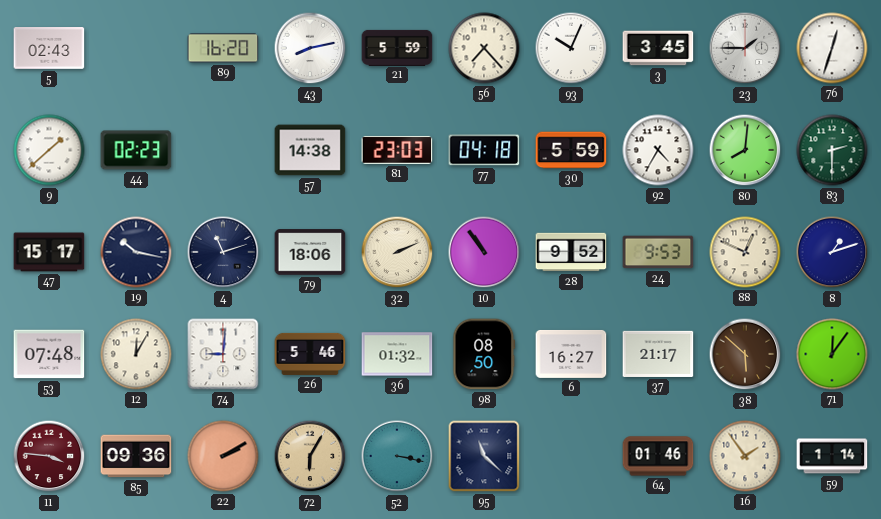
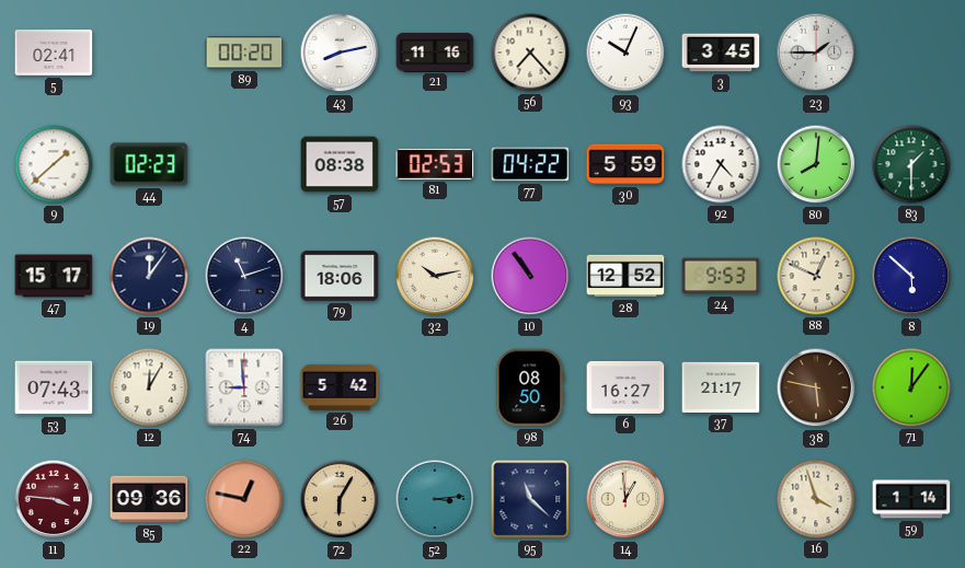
5: 02:43 -> 02:41 (54, 53)
89: 16:20 -> 00:20 (244, 53)
21: 5:59 -> 11:16 (435, 51)
76: 12:33 -> none (832, 48)
57: 14:38 -> 08:38 (340, 164)
81: 23:03 -> 02:53 (435, 164)
77: 04:18 -> 04:22 (530, 164)
83: 2:30 -> 1:30 (911, 164)
19: 10:17 -> 12:06 (149, 276)
32: 2:11 -> 10:13 (435, 276)
28: 9:52 -> 12:52 (625, 276)
8: 1:12 -> 5:52 (911, 276)
53: 07:48 -> 07:43 (54, 387)
74: 9:01 -> 8:59 (244, 387)
26: 5:46 -> 5:42 (340, 387)
36: 01:32 -> none (397, 354)
38: 5:52 -> 5:47 (816, 387)
22: 2:10 -> 12:47 (244, 499)
52: 3:17 -> 3:14 (435, 499)
14: none -> 12:59 (625, 499)
64: 01:46 -> none (658, 456)
16: 1:54 -> 3:57 (816, 499)
